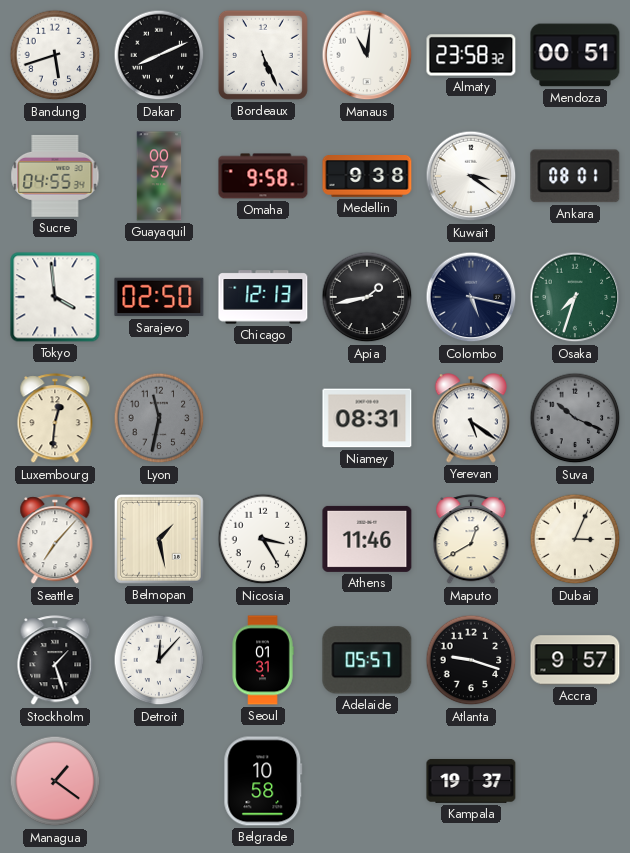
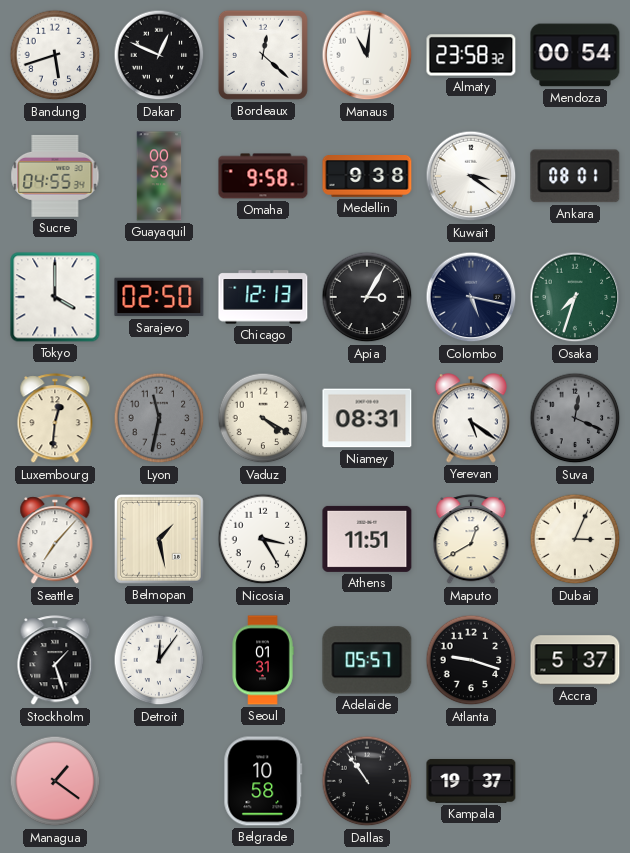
Dakar: 8:11 -> 12:49 (159, 55)
Bordeaux: 5:26 -> 12:22 (263, 55)
Mendoza: 00:51 -> 00:54 (575, 55)
Guayaquil: 00:57 -> 00:53 (159, 176)
Tokyo: 3:59 -> 4:00 (55, 297)
Apia: 1:43 -> 3:05 (367, 297)
Vaduz: none -> 4:20 (263, 418)
Suva: 10:19 -> 12:19 (575, 418)
Athens: 11:46 -> 11:51 (367, 539)
Detroit: 12:07 -> 12:06 (159, 660)
Accra: 9:57 -> 5:37 (575, 660)
Dallas: none -> 10:54 (367, 781)
